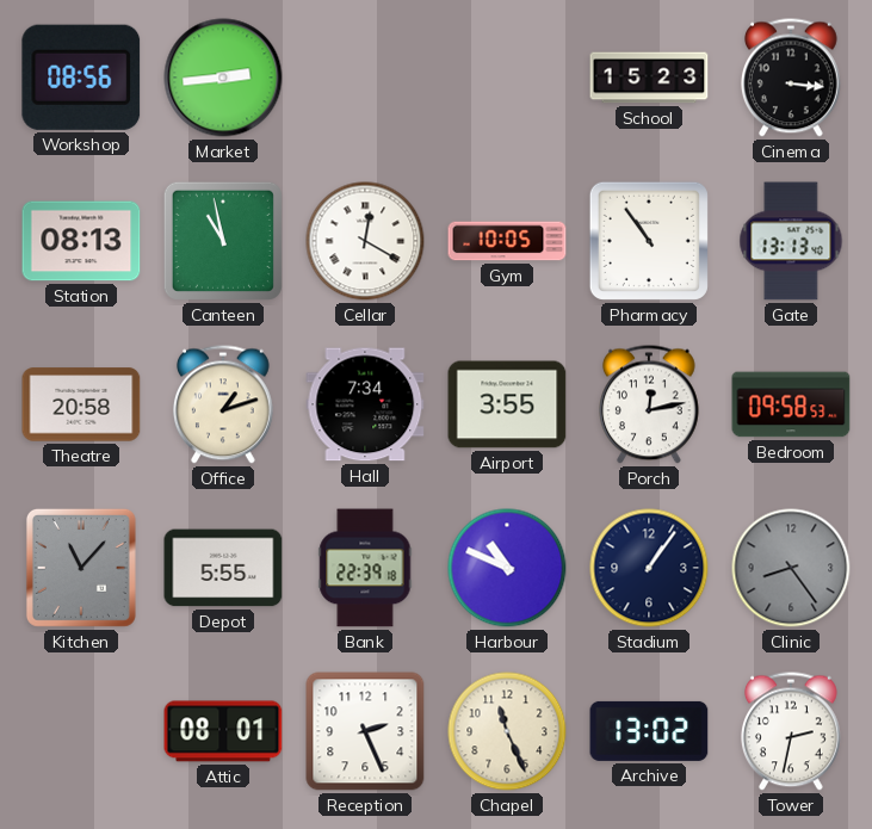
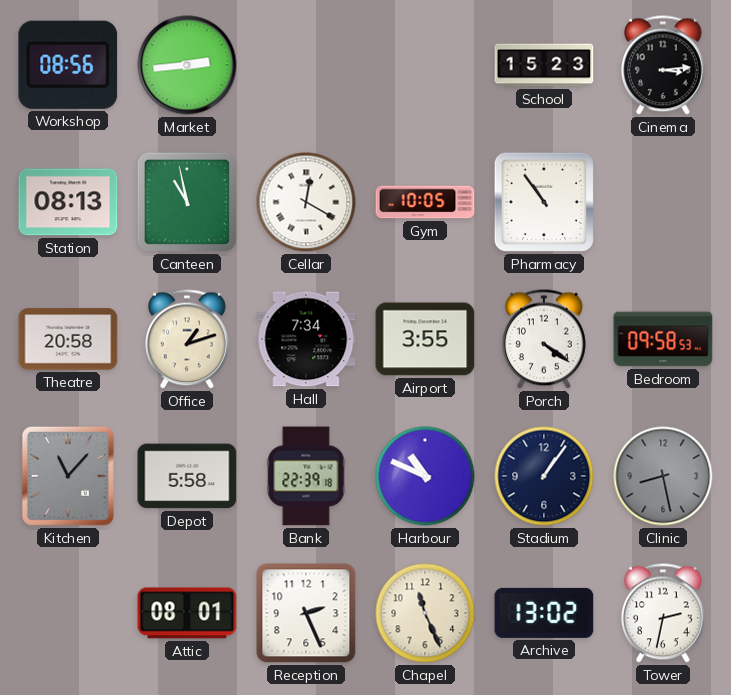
Cinema: 3:16 -> 3:14 (664, 65)
Gate: 13:13 -> none (791, 241)
Porch: 12:13 -> 4:21 (545, 339)
Depot: 5:55 -> 5:58 (187, 476)
Clinic: 8:24 -> 8:28 (663, 476)
